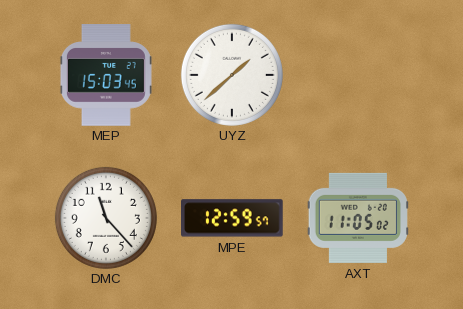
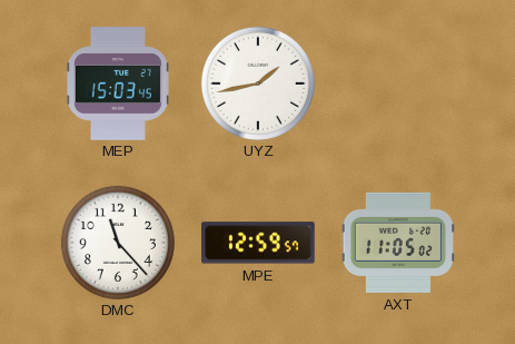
UYZ: 1:38 -> 1:43 (258, 83)
